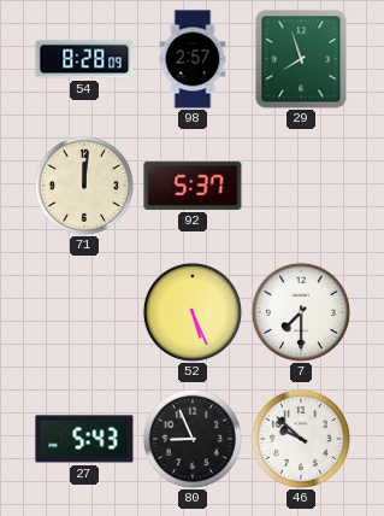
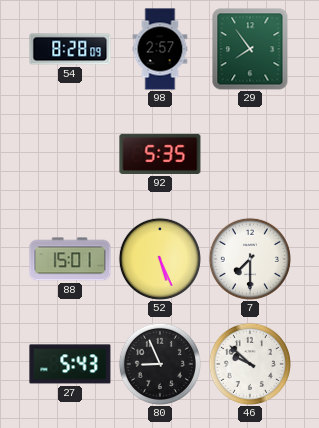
29: 7:57 -> 7:54 (250, 49)
71: 12:01 -> none (84, 186)
92: 5:37 -> 5:35 (160, 154)
88: none -> 15:01 (70, 259)
